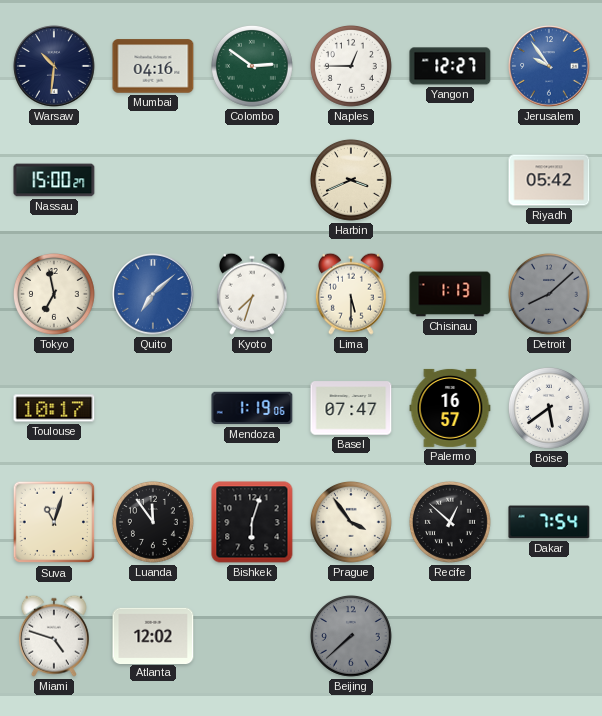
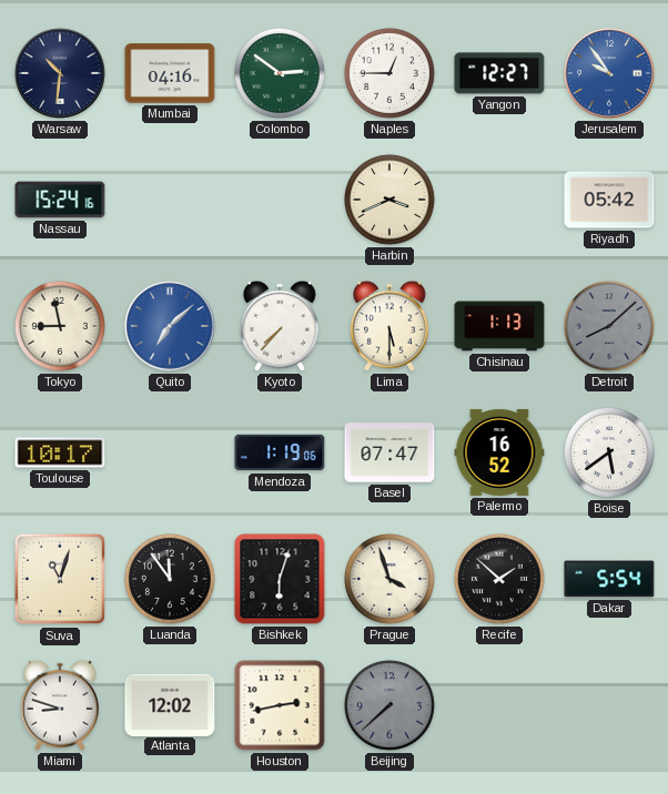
Nassau: 15:00 -> 15:24 (60, 200)
Tokyo: 6:58 -> 8:58 (60, 326)
Kyoto: 7:33 -> 7:37 (280, 326)
Palermo: 16:57 -> 16:52 (499, 452)
Prague: 3:54 -> 3:57 (389, 579)
Recife: 12:52 -> 1:52 (499, 579)
Dakar: 7:54 -> 5:54 (609, 579)
Miami: 4:48 -> 8:48 (60, 705)
Houston: none -> 2:43 (280, 705)
